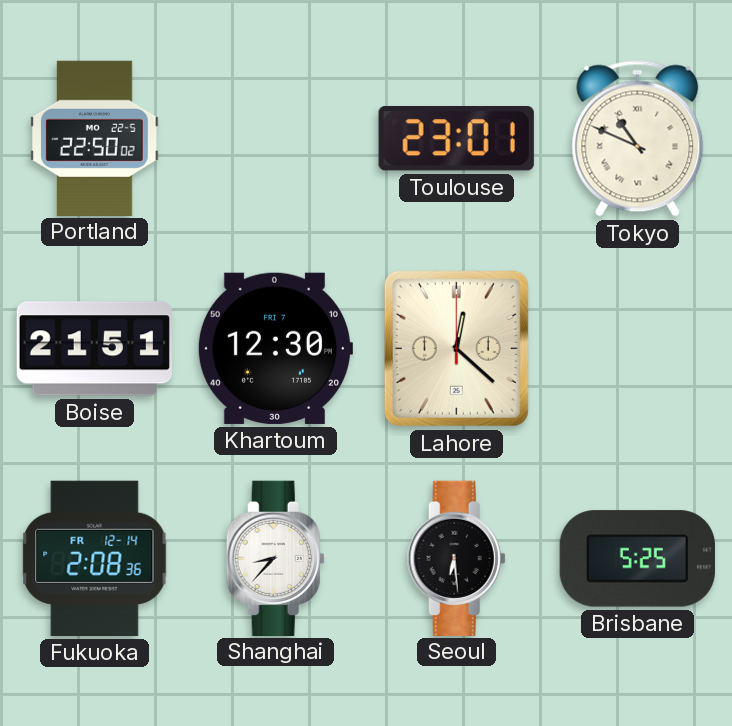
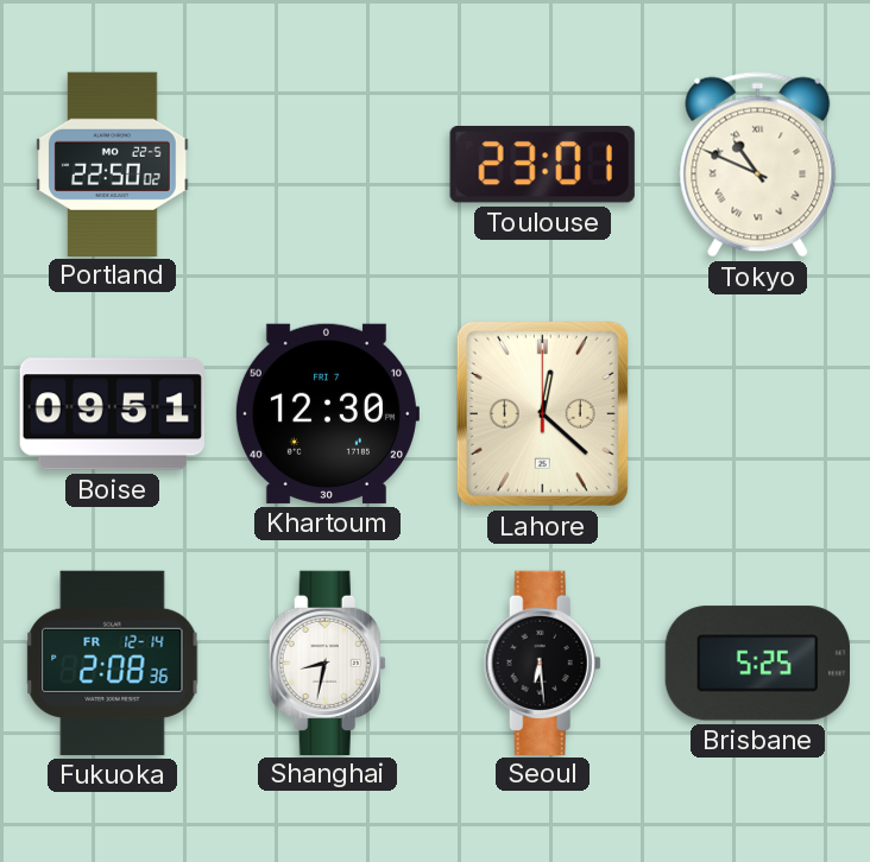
Boise: 21:51 -> 09:51 (112, 414)
Shanghai: 8:37 -> 8:32 (327, 663)
